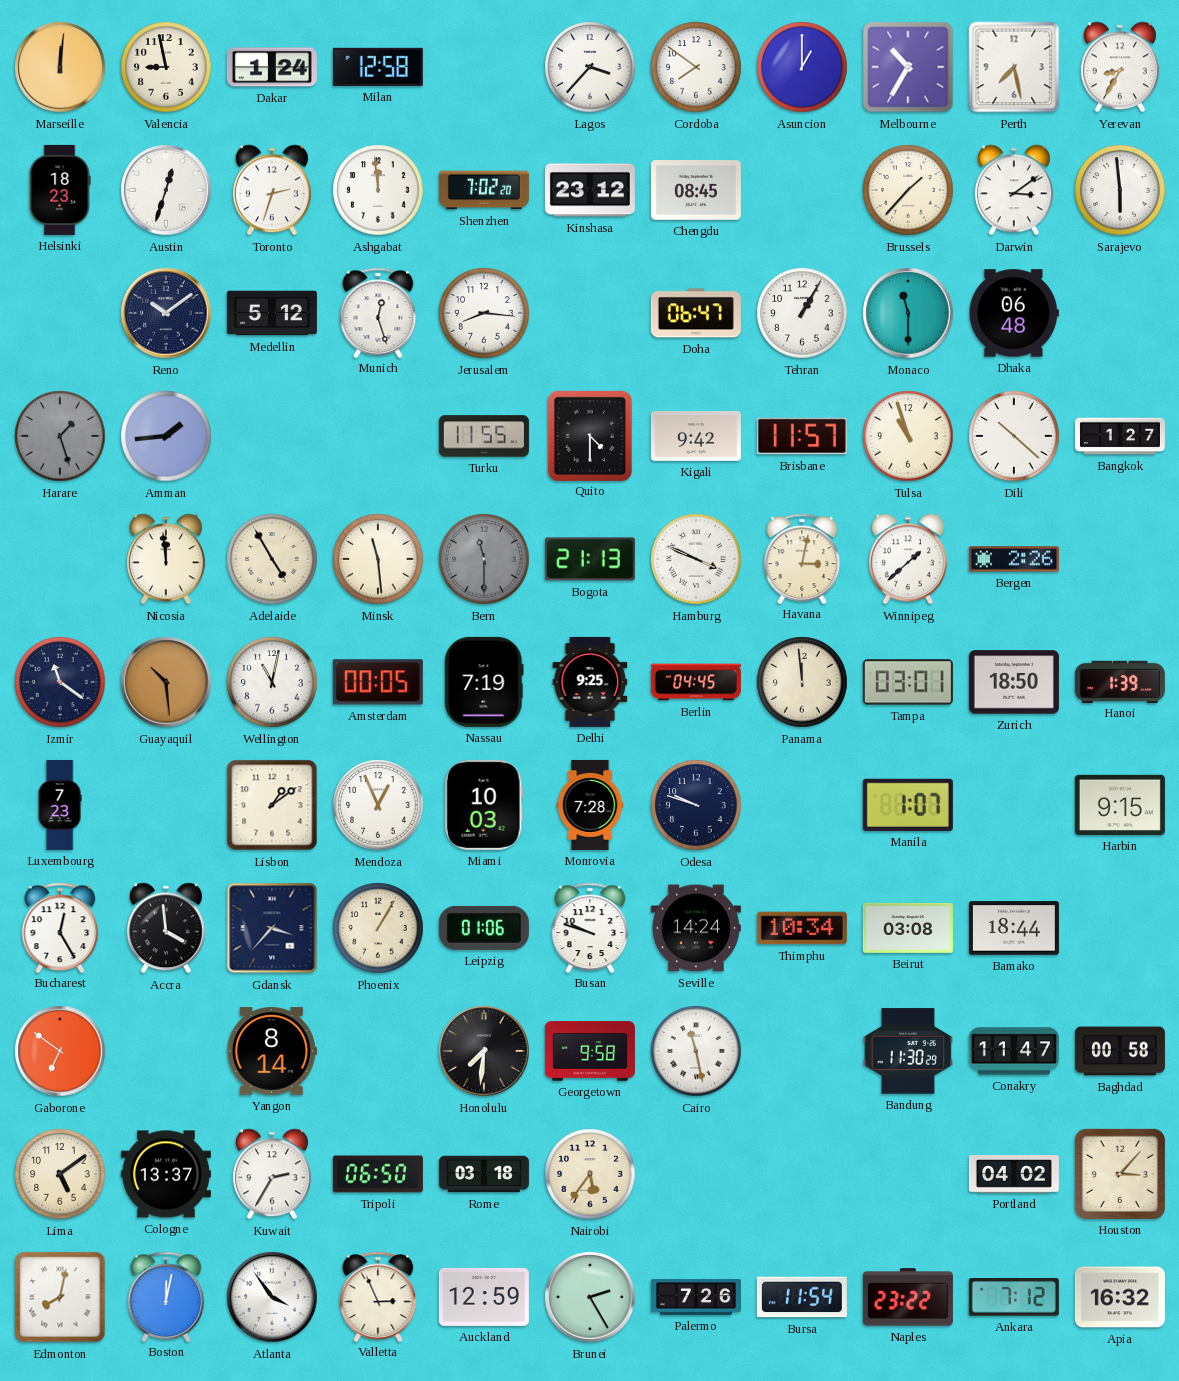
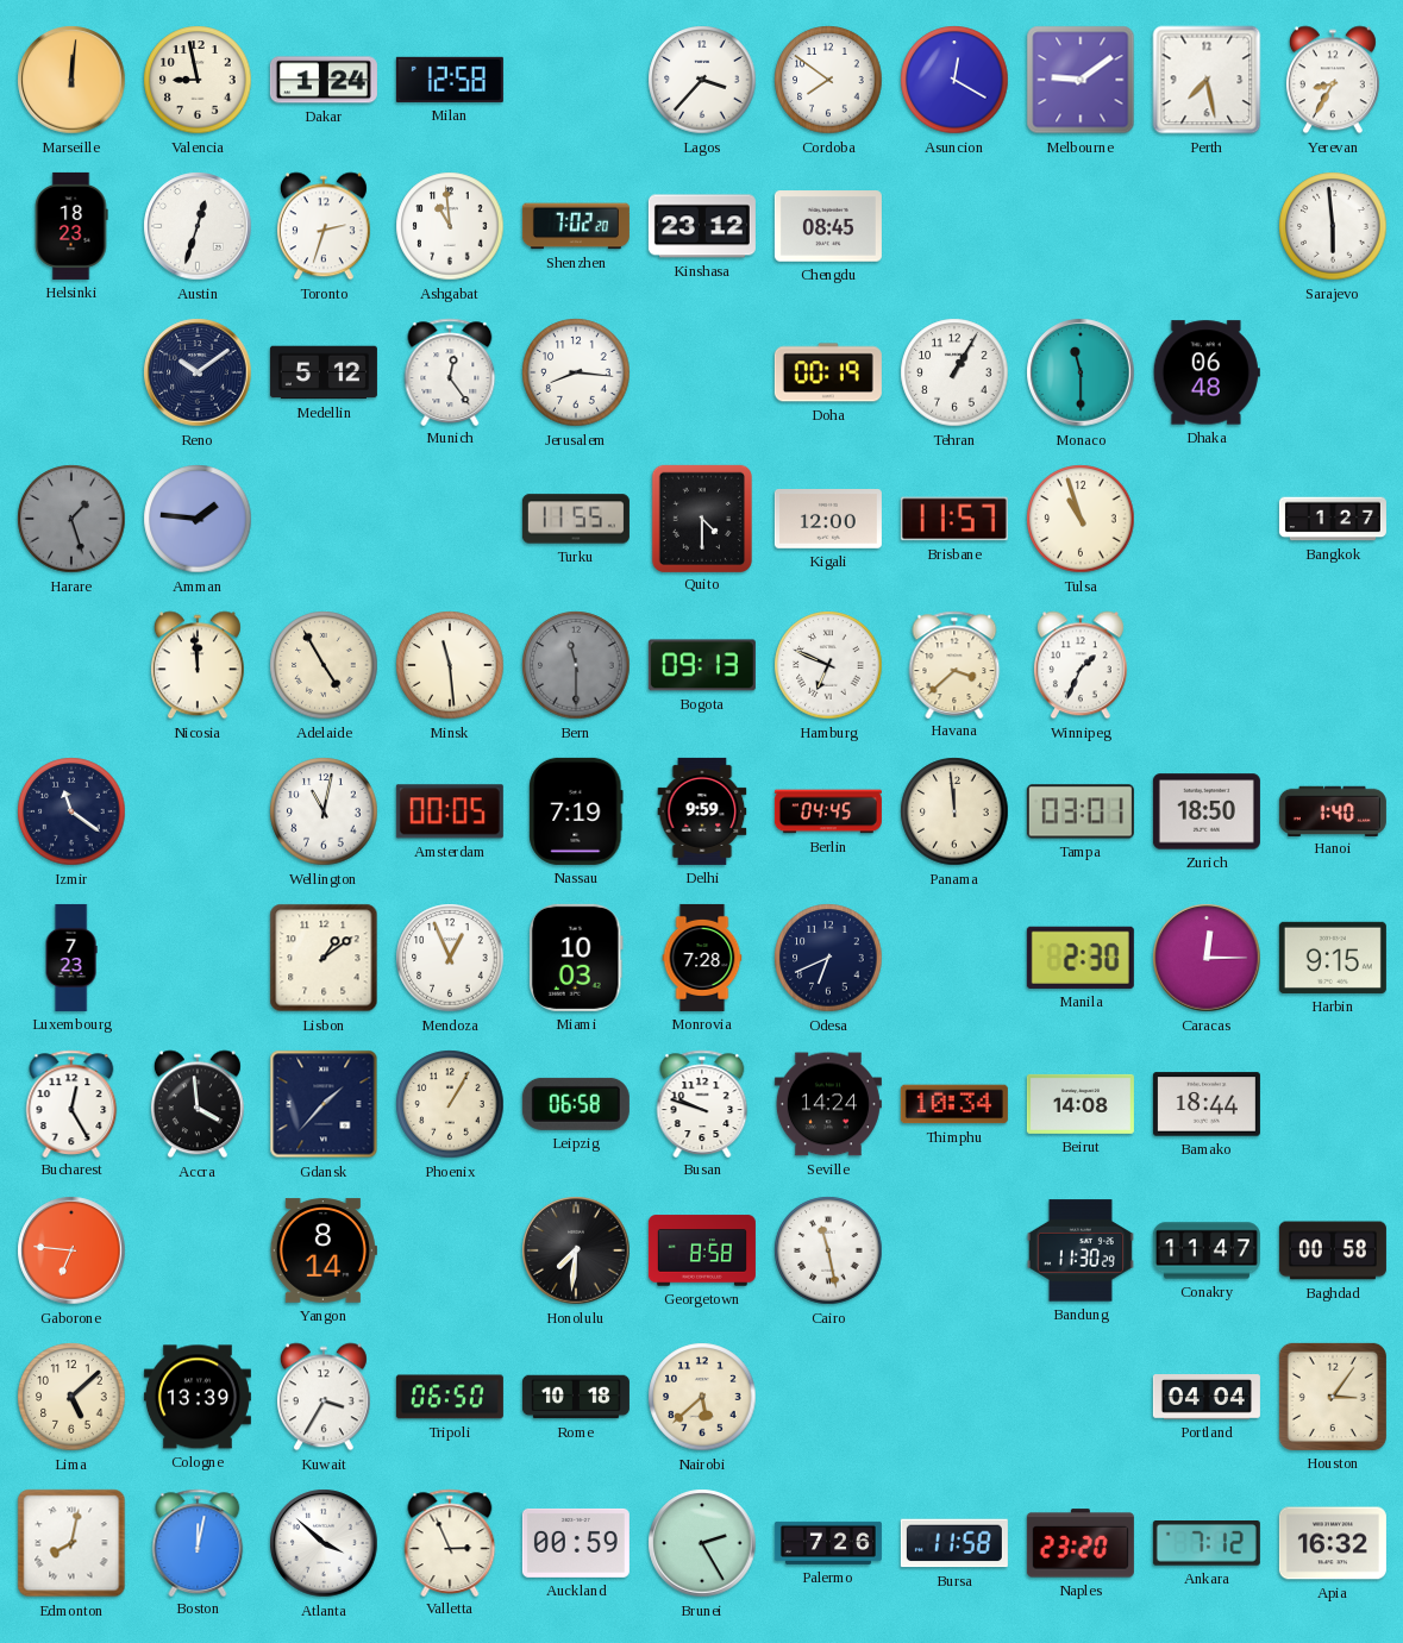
Asuncion: 1:00 -> 12:20 (954, 80)
Melbourne: 10:35 -> 9:09 (1081, 80)
Ashgabat: 11:59 -> 10:59 (450, 226)
Brussels: 1:37 -> none (908, 190)
Darwin: 3:09 -> none (1014, 190)
Munich: 12:27 -> 12:24 (450, 371)
Doha: 06:47 -> 00:19 (828, 372)
Amman: 1:44 -> 1:46 (198, 519)
Kigali: 9:42 -> 12:00 (828, 520)
Dili: 10:22 -> none (1014, 436)
Bogota: 21:13 -> 09:13 (702, 665)
Hamburg: 3:49 -> 6:49 (828, 665)
Havana: 3:02 -> 3:38 (954, 664)
Winnipeg: 1:38 -> 1:34 (1081, 665)
Bergen: 2:26 -> none (1014, 559)
Guayaquil: 10:29 -> none (166, 682)
Delhi: 9:25 -> 9:59 (702, 811)
Hanoi: 1:39 -> 1:40 (1333, 810)
Odesa: 9:48 -> 6:41 (828, 958)
Manila: 1:07 -> 2:30 (1081, 958)
Caracas: none -> 12:15 (1207, 958)
Gdansk: 3:37 -> 1:37 (324, 1104)
Leipzig: 01:06 -> 06:58 (576, 1104)
Beirut: 03:08 -> 14:08 (1081, 1104)
Gaborone: 6:51 -> 6:46 (71, 1250)
Georgetown: 9:58 -> 8:58 (702, 1250)
Lima: 5:09 -> 5:08 (71, 1397)
Cologne: 13:37 -> 13:39 (198, 1397)
Kuwait: 2:35 -> 3:35 (324, 1397)
Rome: 03:18 -> 10:18 (576, 1397)
Nairobi: 5:36 -> 5:38 (702, 1397)
Portland: 04:02 -> 04:04 (1207, 1397)
Houston: 3:07 -> 3:06 (1333, 1397)
Atlanta: 3:54 -> 3:52 (324, 1543)
Auckland: 12:59 -> 00:59 (576, 1543)
Bursa: 11:54 -> 11:58 (954, 1543)
Naples: 23:22 -> 23:20 (1081, 1543)
